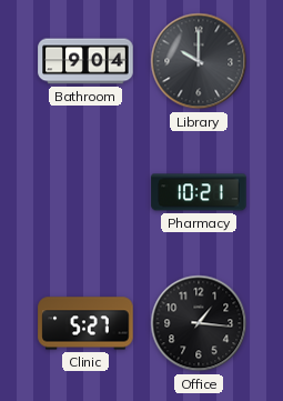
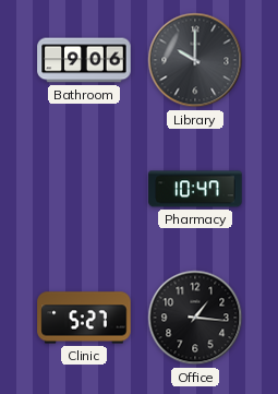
Bathroom: 9:04 -> 9:06 (84, 60)
Pharmacy: 10:21 -> 10:47 (195, 189)
